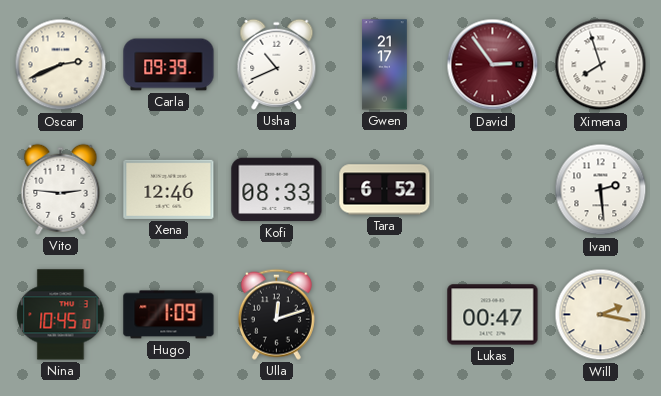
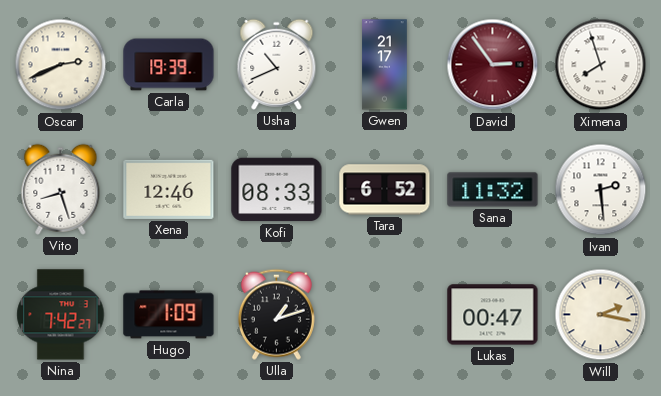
Carla: 09:39 -> 19:39 (169, 65)
Vito: 2:46 -> 8:27 (61, 189)
Sana: none -> 11:32 (493, 190)
Nina: 10:45 -> 7:42 (61, 315)
Ulla: 12:12 -> 1:12 (276, 314)
